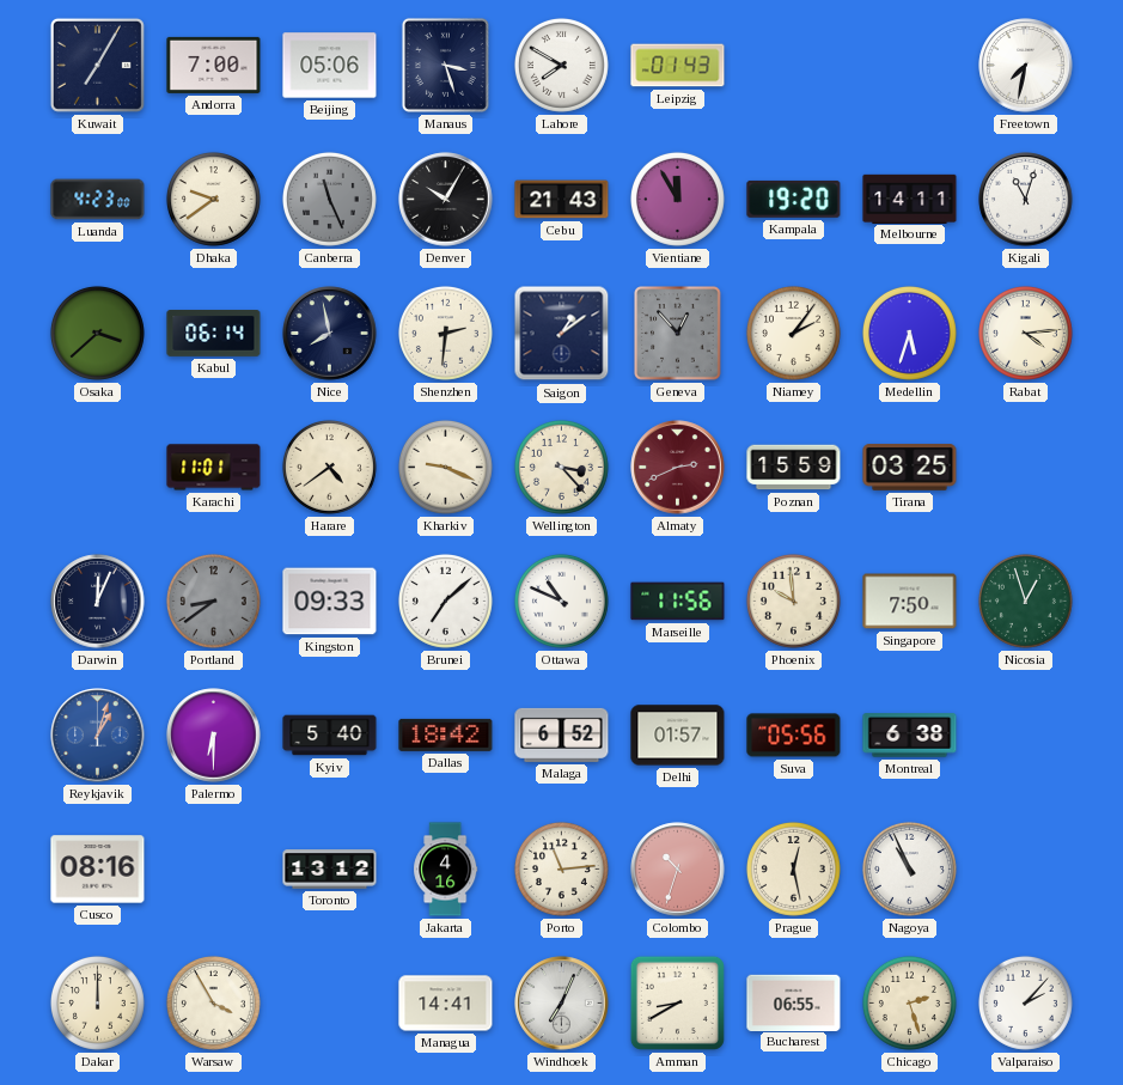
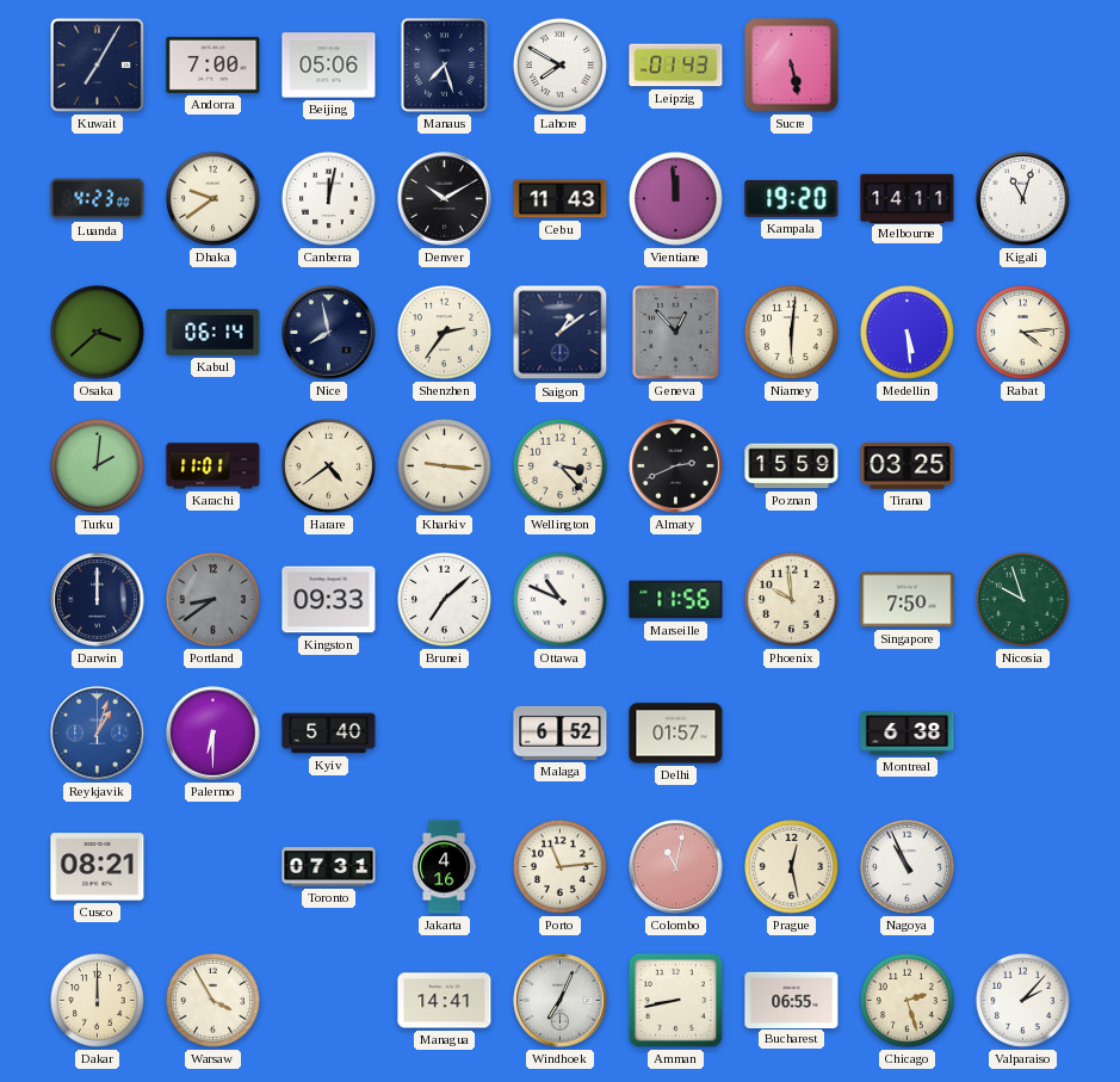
Manaus: 3:27 -> 7:27 (444, 64)
Sucre: none -> 5:28 (792, 66)
Freetown: 7:32 -> none (1026, 66)
Canberra: 11:26 -> 12:02 (328, 198)
Canberra dial: grey -> white (328, 198)
Denver: 10:05 -> 10:10 (445, 199)
Cebu: 21:43 -> 11:43 (561, 199)
Vientiane: 11:55 -> 11:59 (675, 198)
Shenzhen: 2:31 -> 2:36 (444, 332)
Niamey: 2:06 -> 6:01 (791, 332)
Medellin: 5:33 -> 5:29 (906, 332)
Turku: none -> 2:01 (97, 465)
Kharkiv: 9:19 -> 9:16 (444, 465)
Almaty dial: burgundy -> black (676, 466)
Darwin: 12:04 -> 12:00 (98, 600)
Nicosia: 12:57 -> 9:57 (1022, 599)
Dallas: 18:42 -> none (446, 734)
Suva: 05:56 -> none (794, 736)
Cusco: 08:16 -> 08:21 (98, 867)
Toronto: 13:12 -> 07:31 (329, 867)
Colombo: 10:33 -> 11:02 (676, 867)
Amman: 8:40 -> 8:43 (675, 1000)
